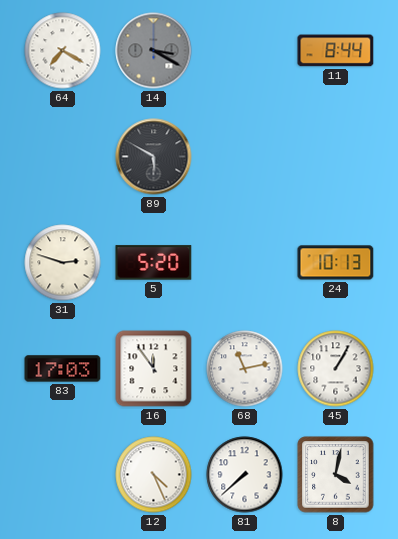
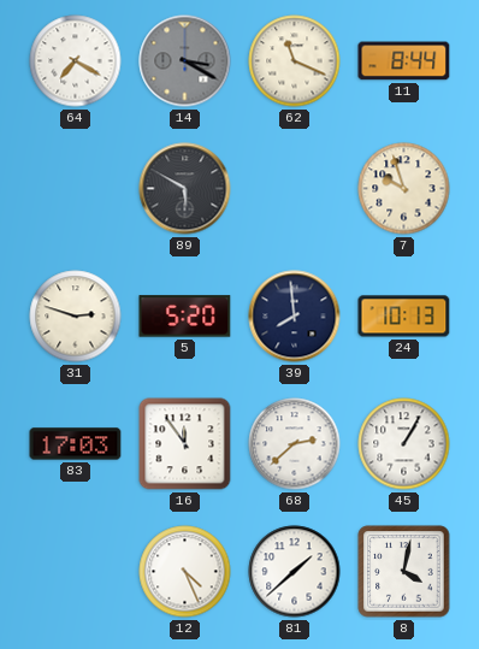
62: none -> 11:19 (295, 61)
7: none -> 9:57 (404, 189)
39: none -> 7:59 (295, 317)
68: 11:13 -> 2:38 (295, 444)
81: 7:38 -> 1:38 (295, 572)
